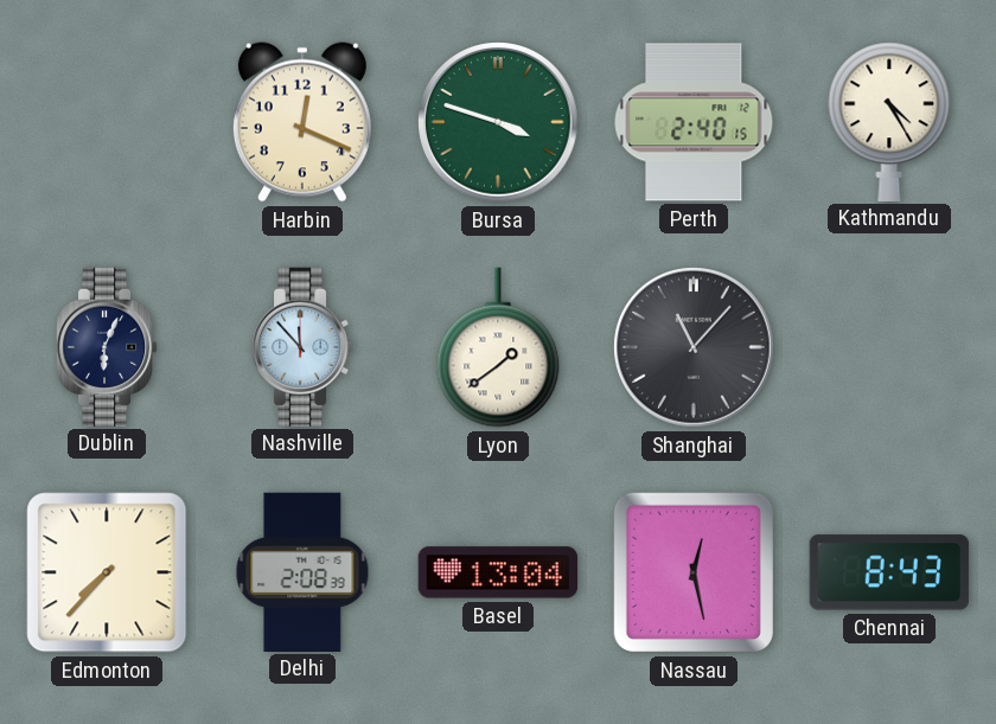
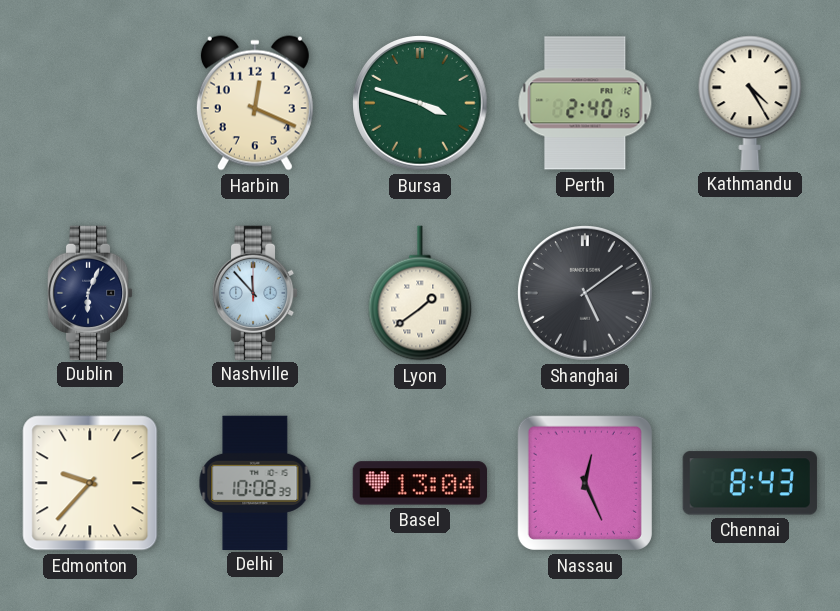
Shanghai: 11:07 -> 5:09 (585, 293)
Edmonton: 7:37 -> 9:37 (90, 483)
Delhi: 2:08 -> 10:08 (255, 482)
Nassau: 12:28 -> 12:26 (585, 483)
